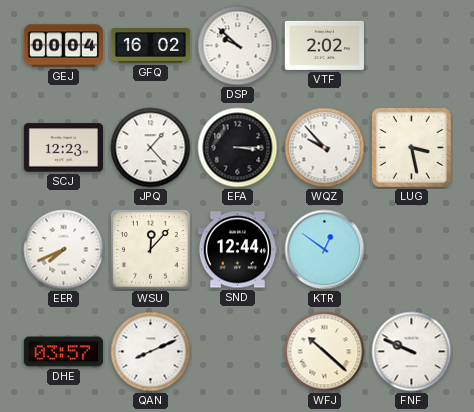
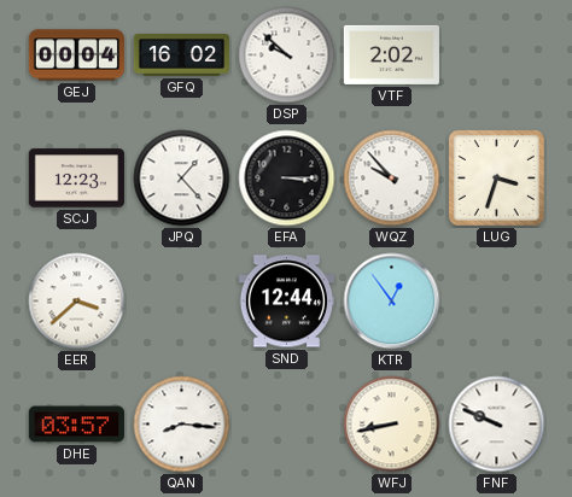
LUG: 3:28 -> 3:33 (496, 177)
EER: 7:41 -> 3:38 (77, 302)
WSU: 12:07 -> none (151, 250)
KTR: 12:51 -> 12:54 (392, 302)
QAN: 8:11 -> 8:16 (182, 425)
WFJ: 10:22 -> 8:43 (392, 425)
